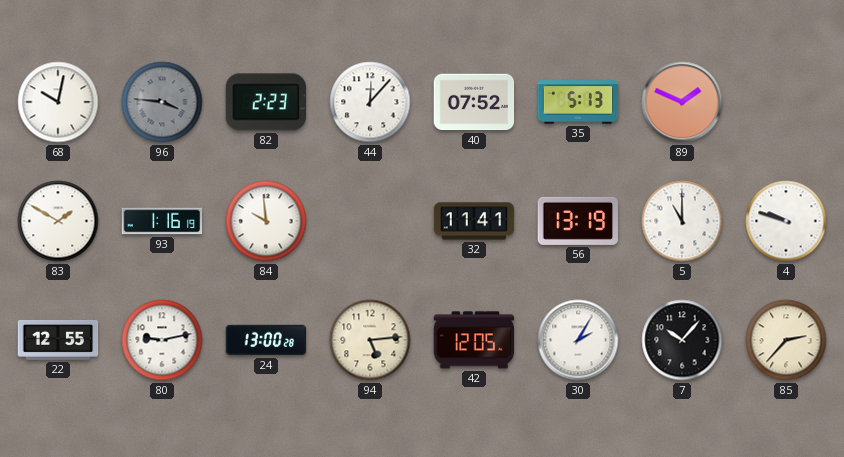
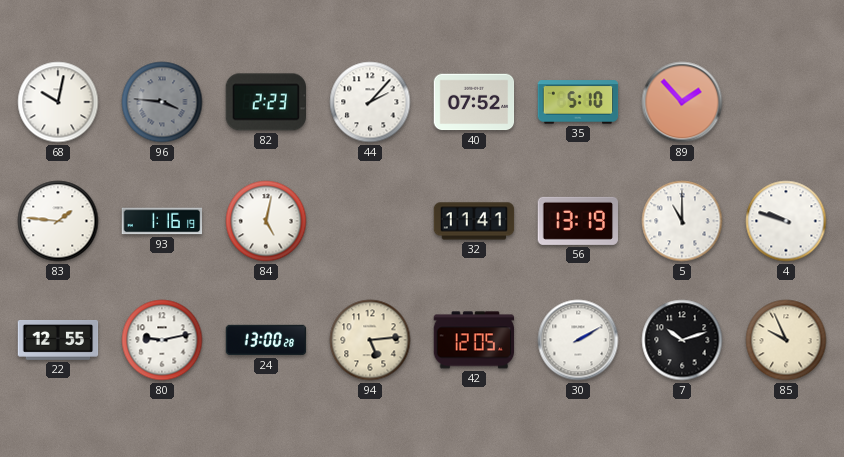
44: 12:07 -> 2:07 (370, 102)
35: 5:13 -> 5:10 (578, 102)
89: 1:49 -> 1:53 (682, 102)
83: 1:50 -> 1:46 (58, 221)
84: 9:59 -> 5:02 (266, 221)
30: 2:05 -> 2:10 (578, 340)
7: 10:07 -> 10:12 (682, 340)
85: 2:37 -> 9:56 (786, 340)
